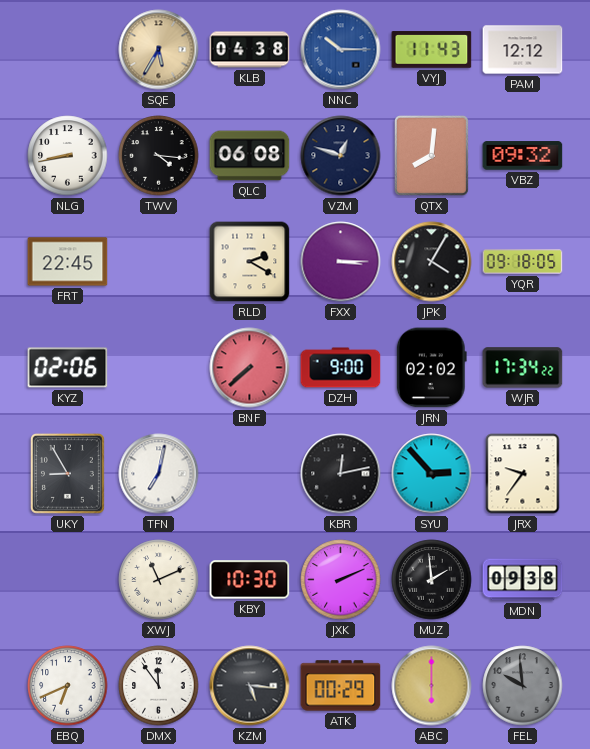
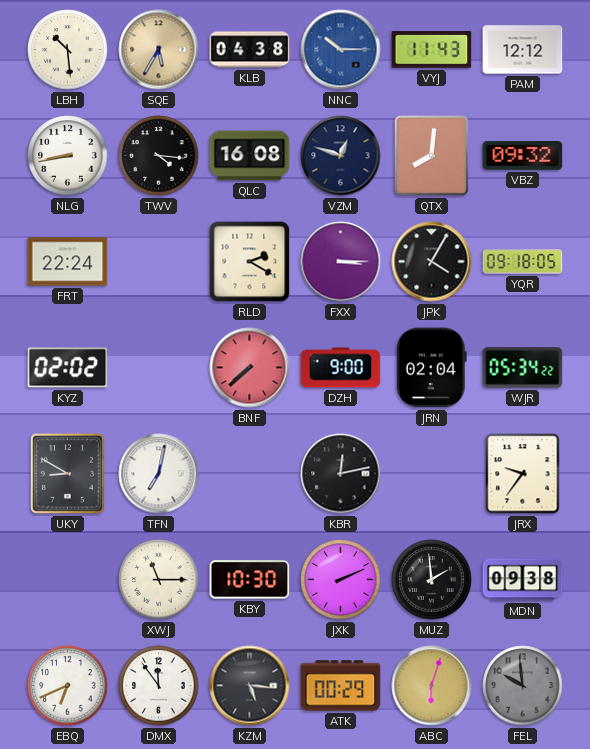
LBH: none -> 10:29 (68, 50)
QLC: 06:08 -> 16:08 (250, 156)
FRT: 22:45 -> 22:24 (68, 262)
KYZ: 02:06 -> 02:02 (68, 368)
JRN: 02:02 -> 02:04 (431, 368)
WJR: 17:34 -> 05:34 (523, 368)
UKY: 8:55 -> 8:50 (67, 473)
SYU: 2:53 -> none (432, 474)
XWJ: 11:11 -> 11:15 (159, 580)
ABC: 6:00 -> 6:03 (432, 686)
